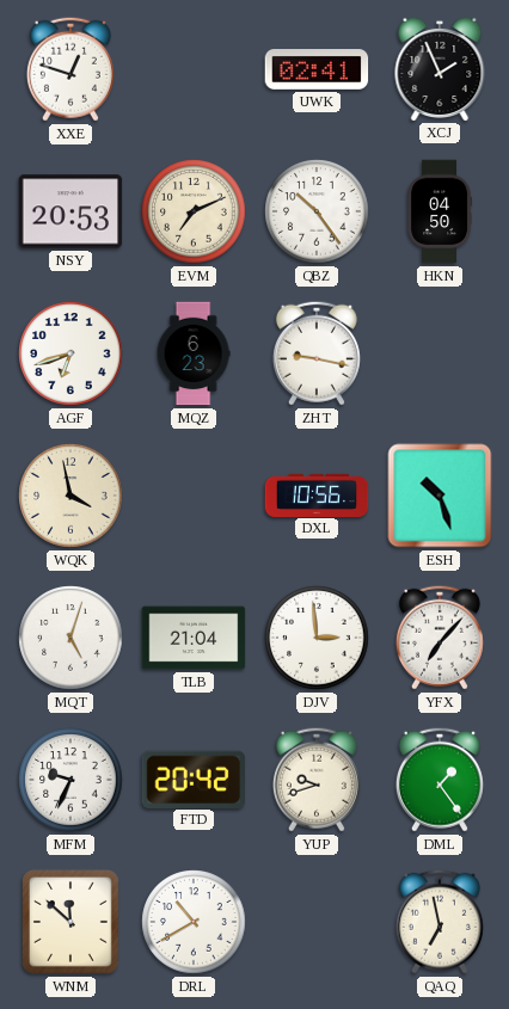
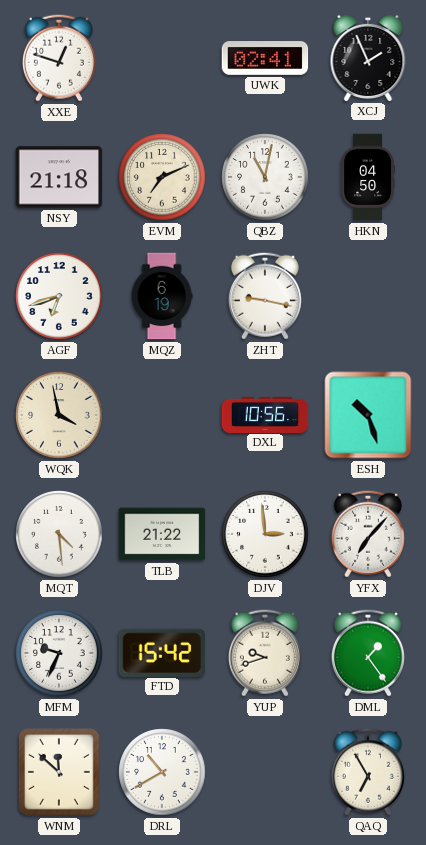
NSY: 20:53 -> 21:18 (59, 177)
QBZ: 10:24 -> 11:02 (265, 177)
MQZ: 6:23 -> 6:19 (162, 296)
MQT: 5:03 -> 4:29 (59, 534)
TLB: 21:04 -> 21:22 (162, 534)
FTD: 20:42 -> 15:42 (162, 652)
QAQ: 6:58 -> 6:55 (368, 772)
